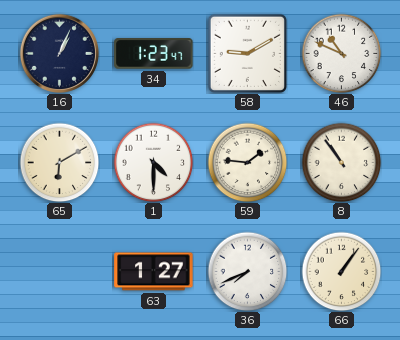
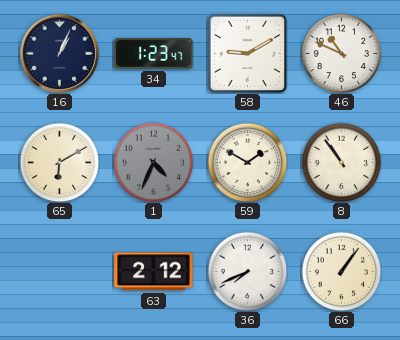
1: 4:30 -> 4:34 (153, 162)
1 dial: white -> grey (153, 162)
59: 1:46 -> 1:50 (247, 162)
63: 1:27 -> 2:12 (154, 272)
